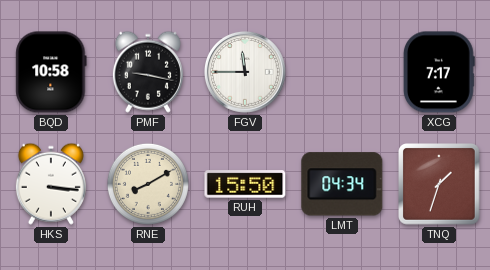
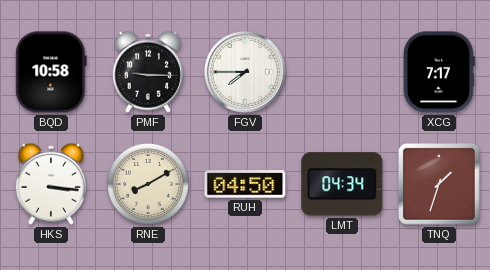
PMF: 9:17 -> 9:15 (148, 72)
FGV: 11:45 -> 7:45 (245, 72)
RUH: 15:50 -> 04:50 (245, 184)
